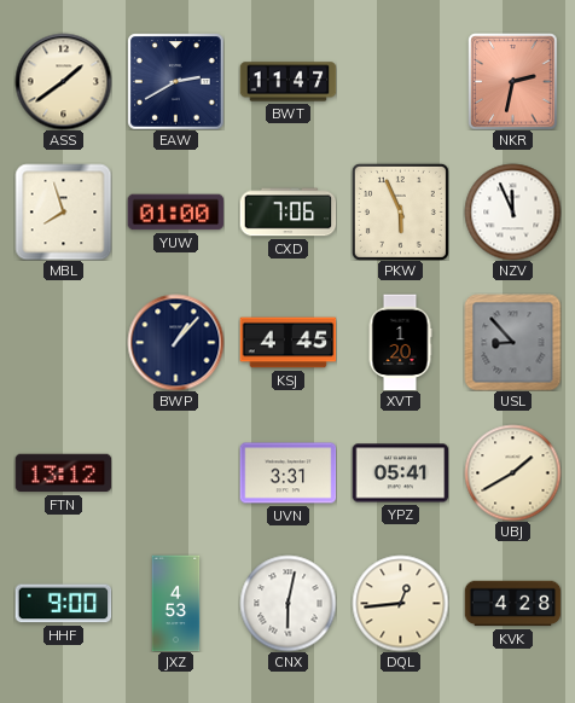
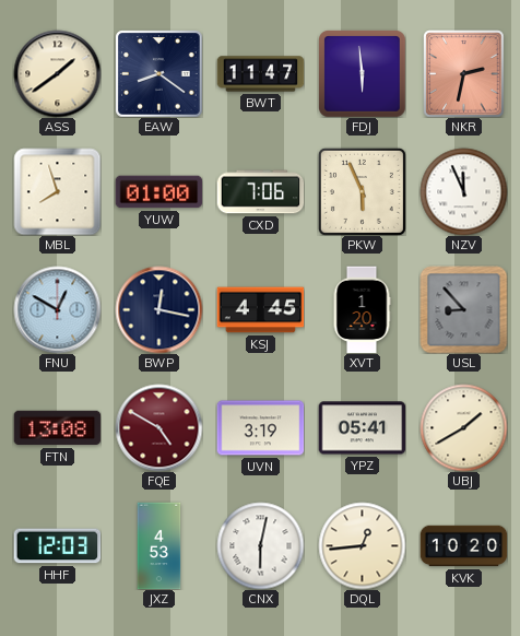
EAW: 2:40 -> 8:21 (158, 73)
FDJ: none -> 5:59 (363, 74)
FNU: none -> 12:50 (57, 309)
BWP: 1:07 -> 12:17 (158, 309)
FTN: 13:12 -> 13:08 (57, 428)
FQE: none -> 4:50 (158, 427)
UVN: 3:31 -> 3:19 (260, 428)
HHF: 9:00 -> 12:03 (57, 546)
KVK: 4:28 -> 10:20 (463, 546)
